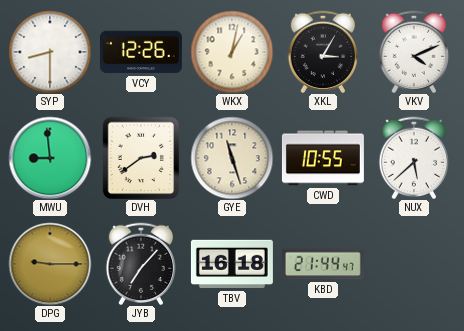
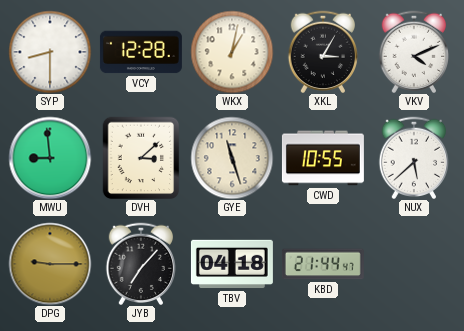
VCY: 12:26 -> 12:28 (141, 52)
DVH: 2:39 -> 3:08 (141, 158)
TBV: 16:18 -> 04:18 (232, 264)
